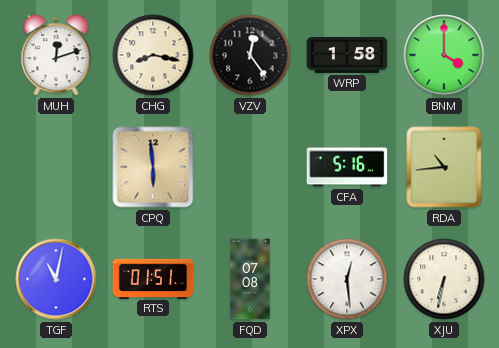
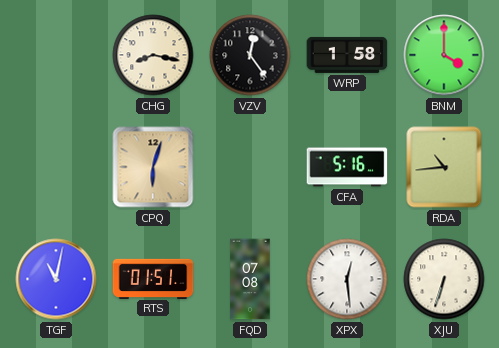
MUH: 12:12 -> none (56, 55)
CPQ: 5:59 -> 6:03 (153, 167)
XJU: 6:32 -> 6:33 (444, 279)
